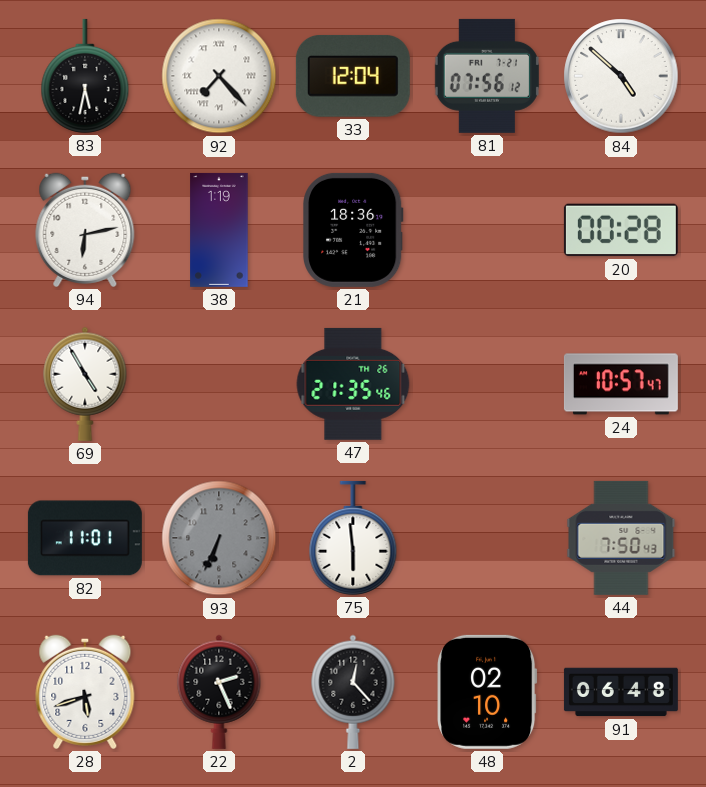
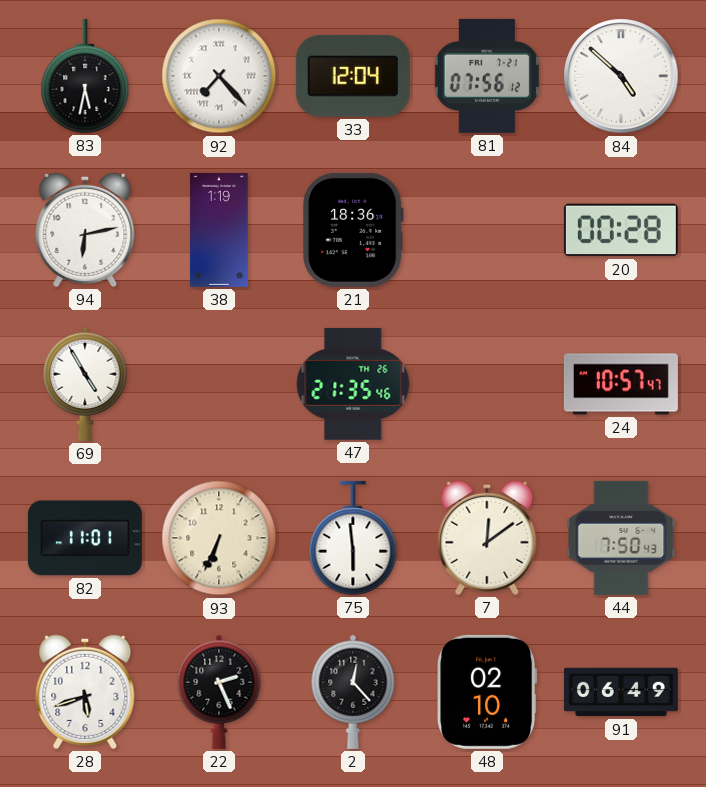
93 dial: grey -> cream (219, 538)
7: none -> 12:09 (487, 538)
91: 06:48 -> 06:49 (621, 692)
